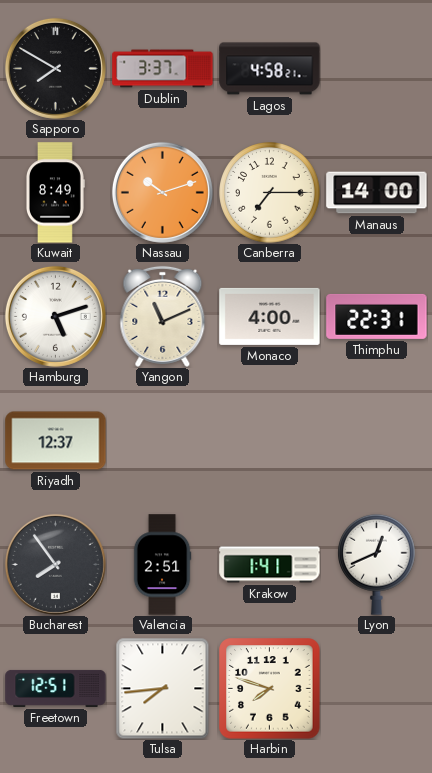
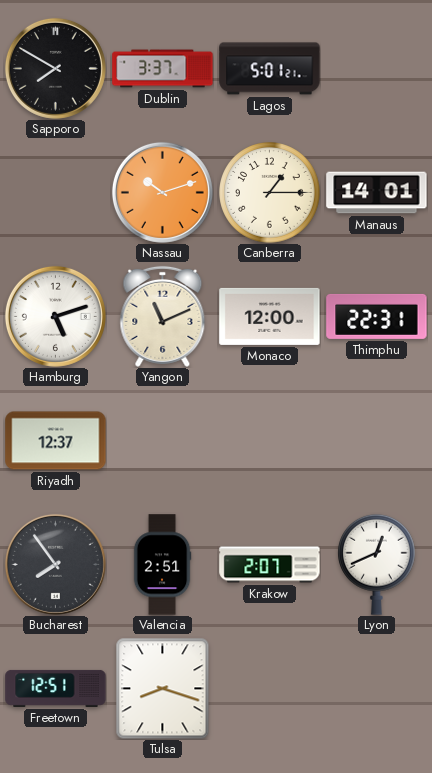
Lagos: 4:58 -> 5:01 (270, 69)
Kuwait: 8:49 -> none (55, 193)
Canberra: 7:15 -> 1:15 (270, 193)
Manaus: 14:00 -> 14:01 (377, 193)
Monaco: 4:00 -> 12:00 (270, 316)
Krakow: 1:41 -> 2:07 (270, 565)
Tulsa: 7:44 -> 8:18 (163, 688)
Harbin: 7:48 -> none (270, 689)
